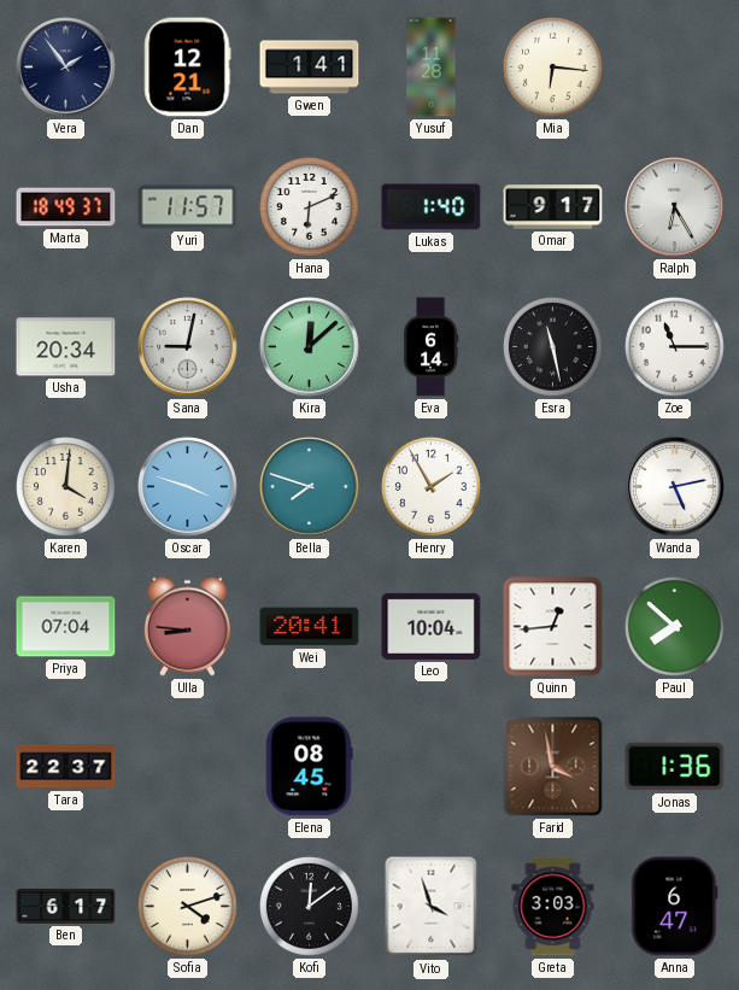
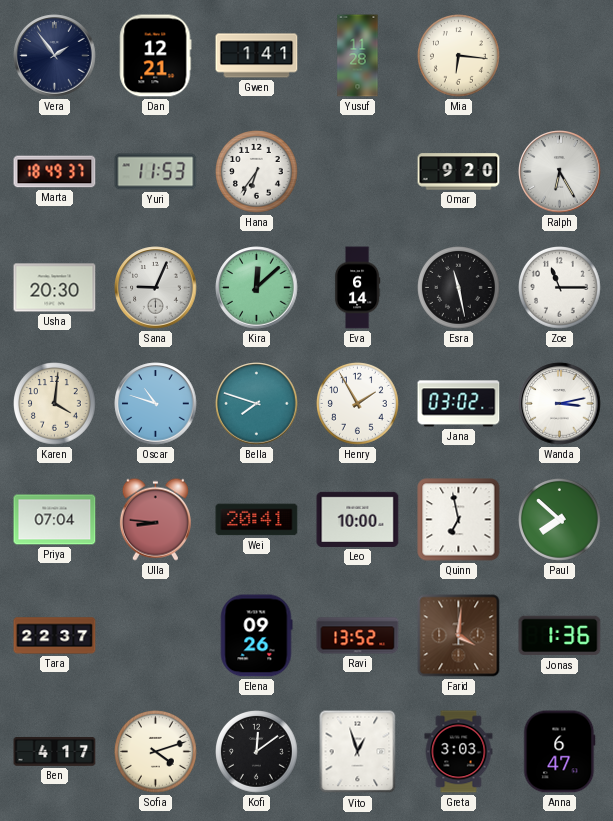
Yuri: 11:57 -> 11:53 (156, 172)
Hana: 6:11 -> 6:36 (257, 172)
Lukas: 1:40 -> none (432, 207)
Omar: 9:17 -> 9:20 (459, 172)
Usha: 20:34 -> 20:30 (55, 288)
Sana: 9:02 -> 9:04 (156, 288)
Oscar: 3:48 -> 10:48 (156, 404)
Jana: none -> 03:02 (459, 404)
Wanda: 5:13 -> 3:13 (560, 404)
Leo: 10:04 -> 10:00 (358, 519)
Quinn: 12:44 -> 6:58 (459, 520)
Elena: 08:45 -> 09:26 (256, 636)
Ravi: none -> 13:52 (358, 636)
Farid: 3:58 -> 4:01 (459, 636)
Ben: 6:17 -> 4:17 (55, 751)
Vito: 3:57 -> 12:57 (358, 752)
